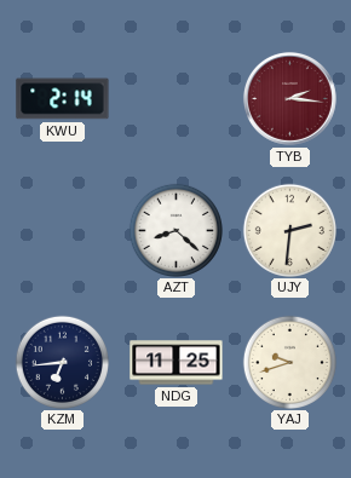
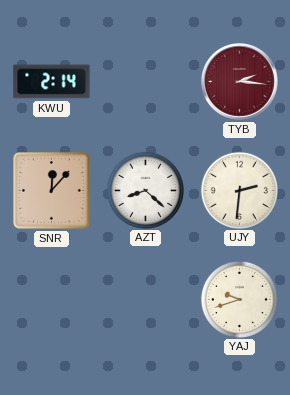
SNR: none -> 12:07 (52, 191)
KZM: 6:44 -> none (62, 362)
NDG: 11:25 -> none (177, 363)
